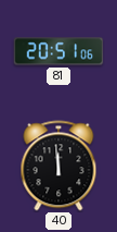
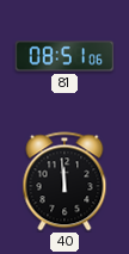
81: 20:51 -> 08:51 (64, 56)
